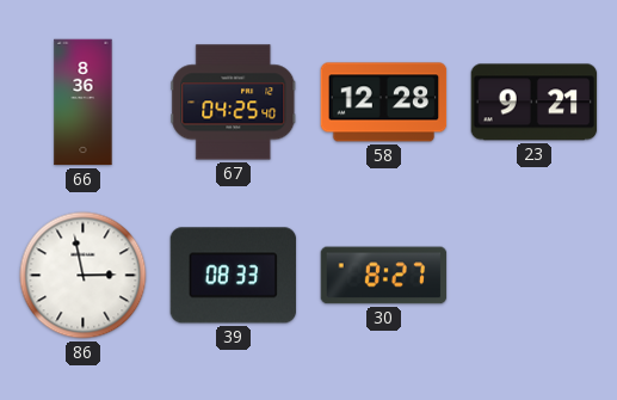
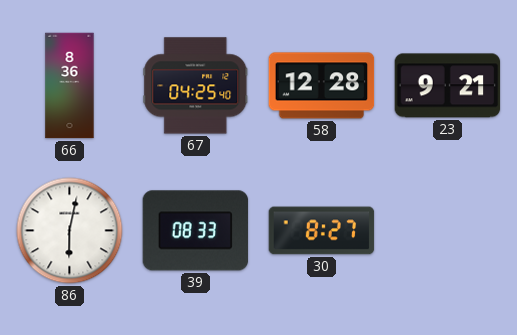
86: 2:58 -> 6:02 (70, 231)
